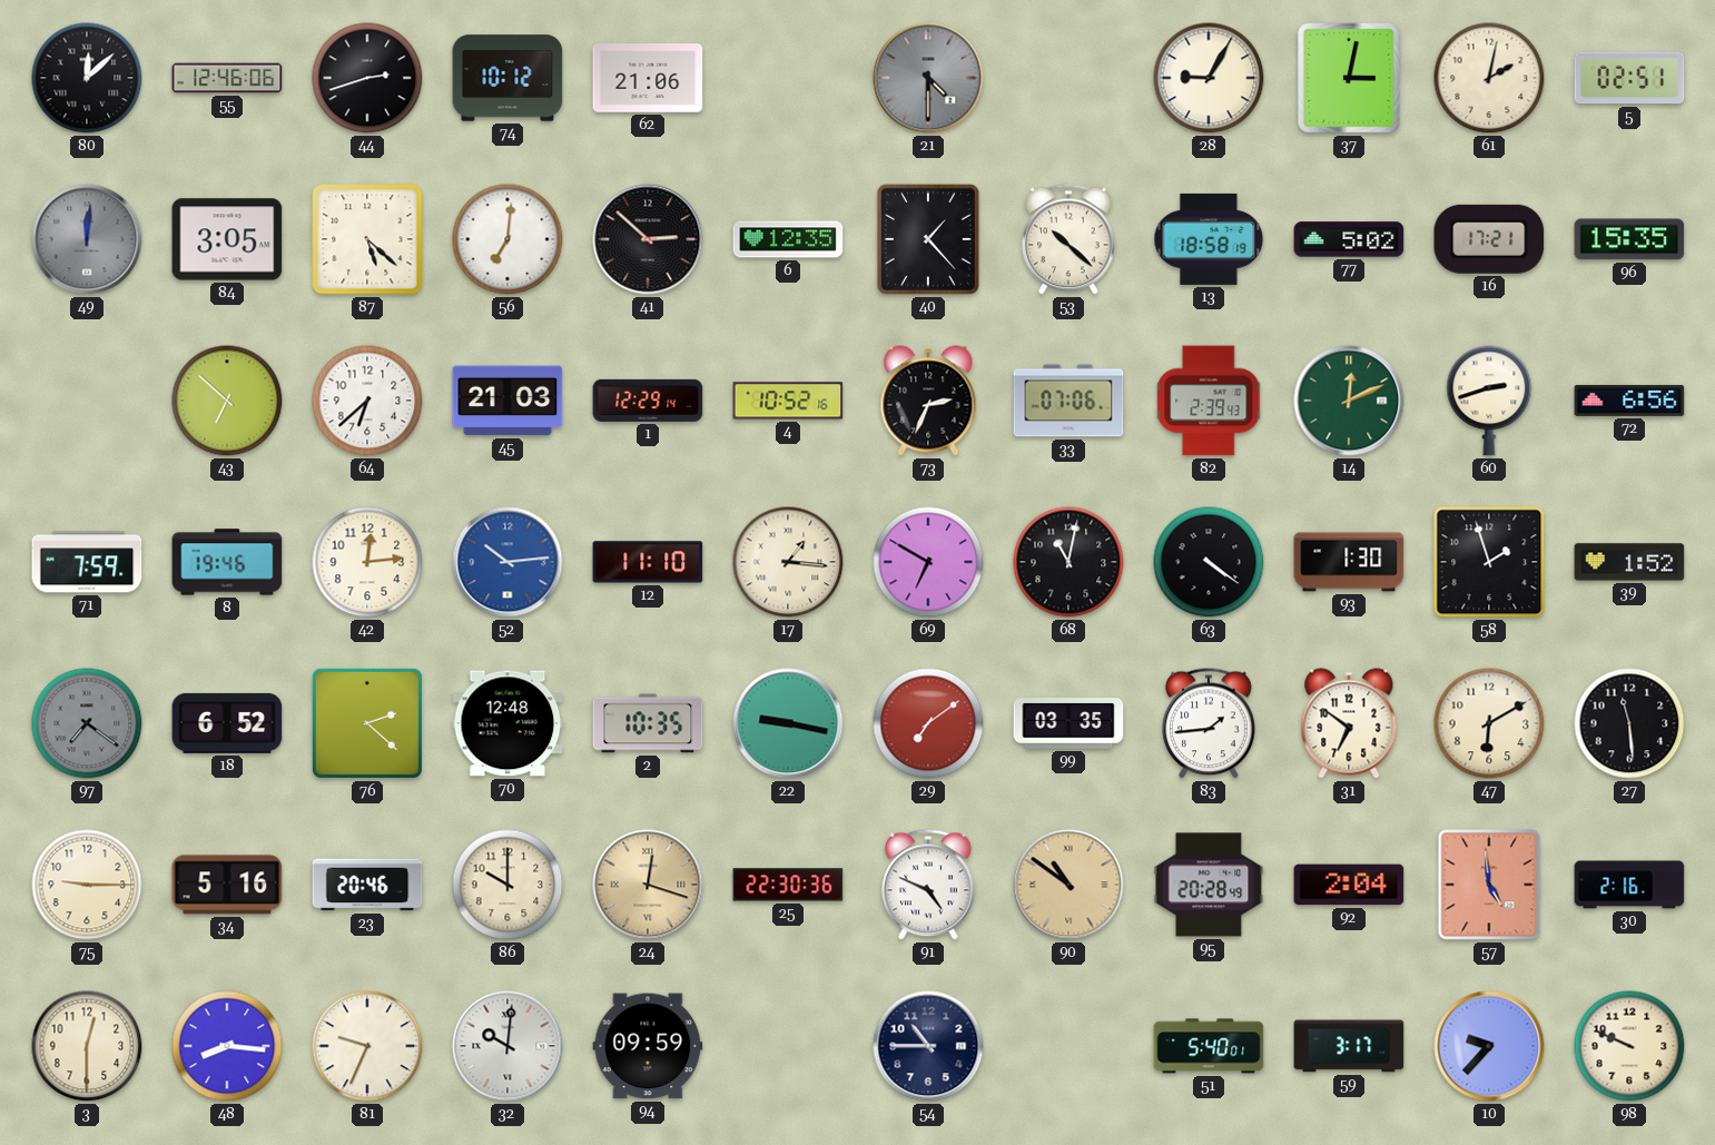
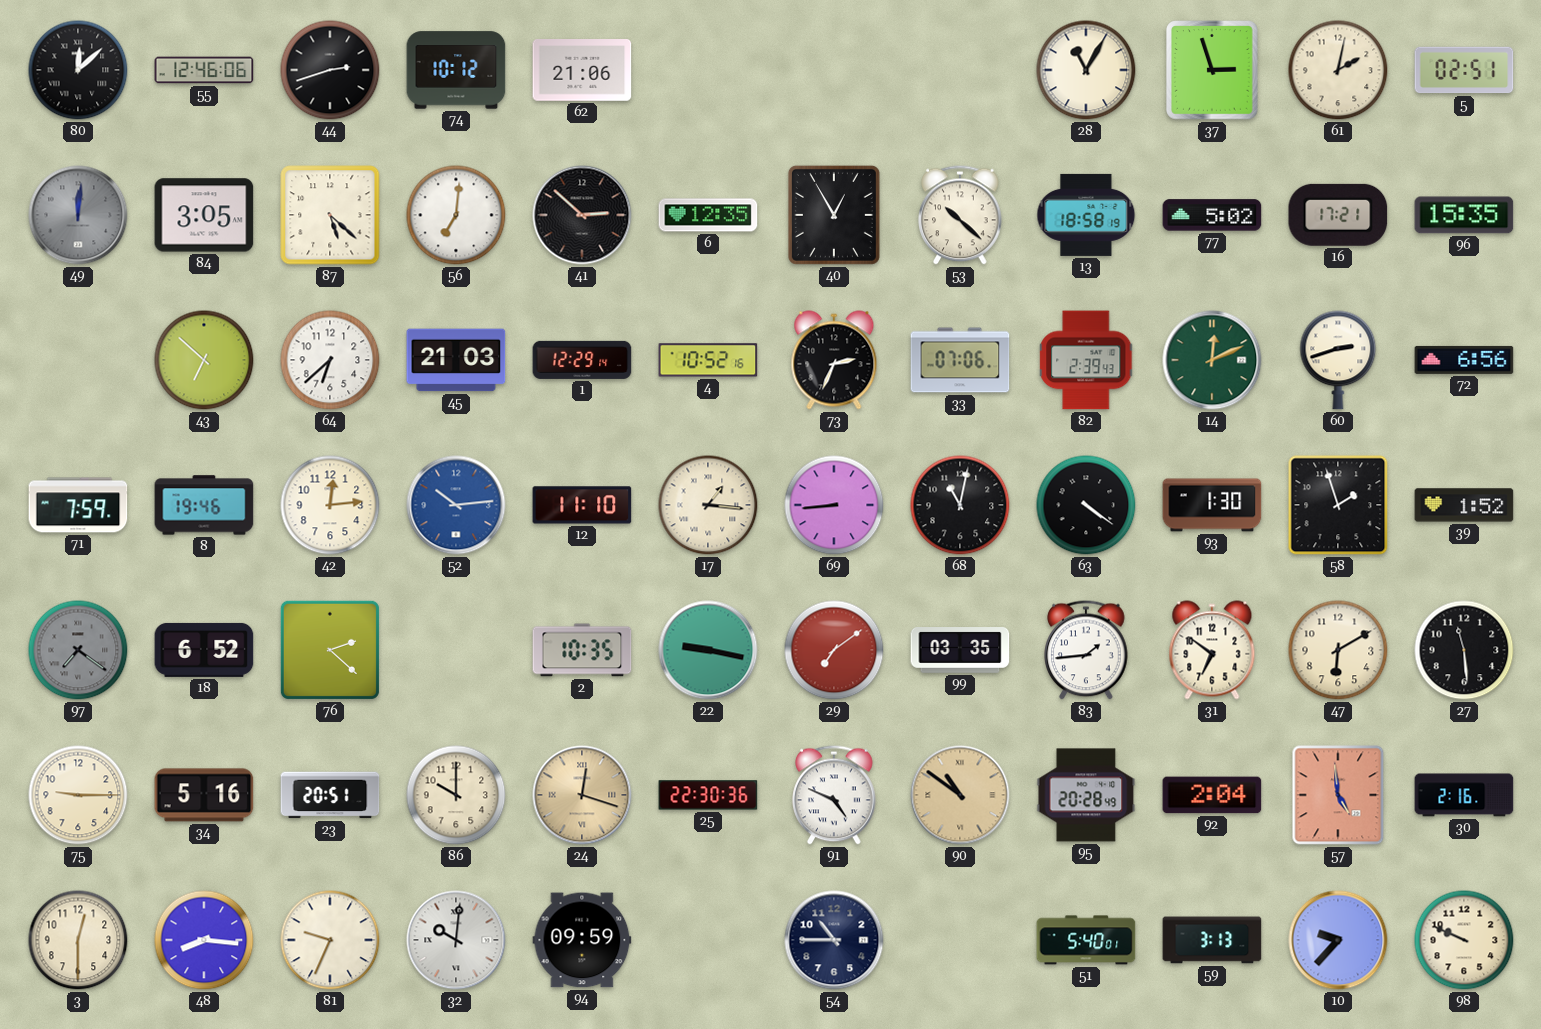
21: 4:30 -> none (928, 78)
28: 9:05 -> 11:05 (1086, 70)
37: 3:02 -> 2:57 (1213, 71)
40: 1:23 -> 12:55 (834, 215)
69: 6:50 -> 8:44 (834, 505)
70: 12:48 -> none (507, 723)
23: 20:46 -> 20:51 (330, 795)
59: 3:17 -> 3:13 (1212, 940)
